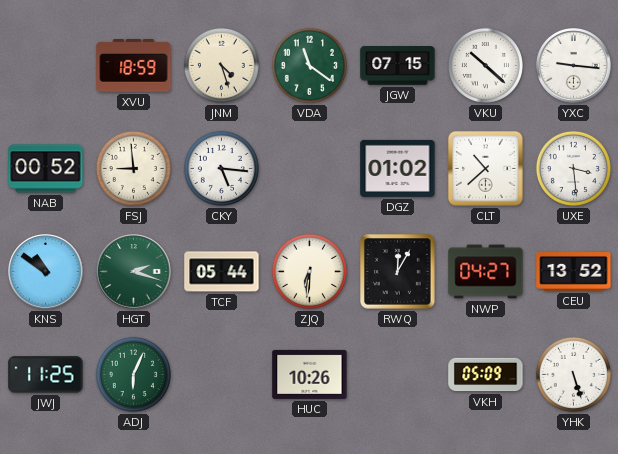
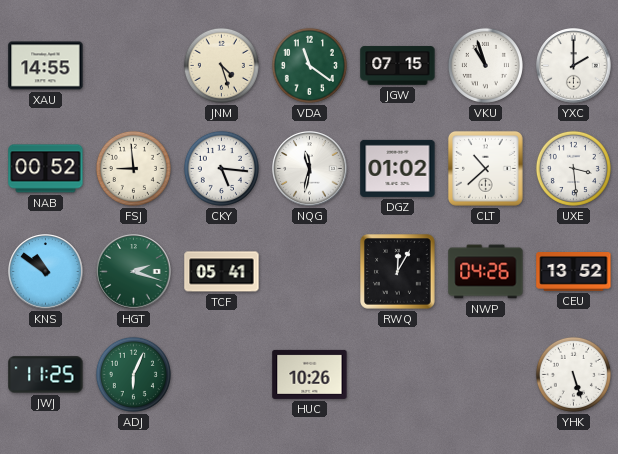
XAU: none -> 14:55 (46, 66)
XVU: 18:59 -> none (134, 66)
VKU: 10:22 -> 10:57 (485, 65)
YXC: 9:16 -> 2:00 (574, 66)
NQG: none -> 11:32 (310, 169)
TCF: 05:44 -> 05:41 (222, 272)
ZJQ: 6:31 -> none (309, 271)
NWP: 04:27 -> 04:26 (486, 272)
VKH: 05:09 -> none (486, 375)
